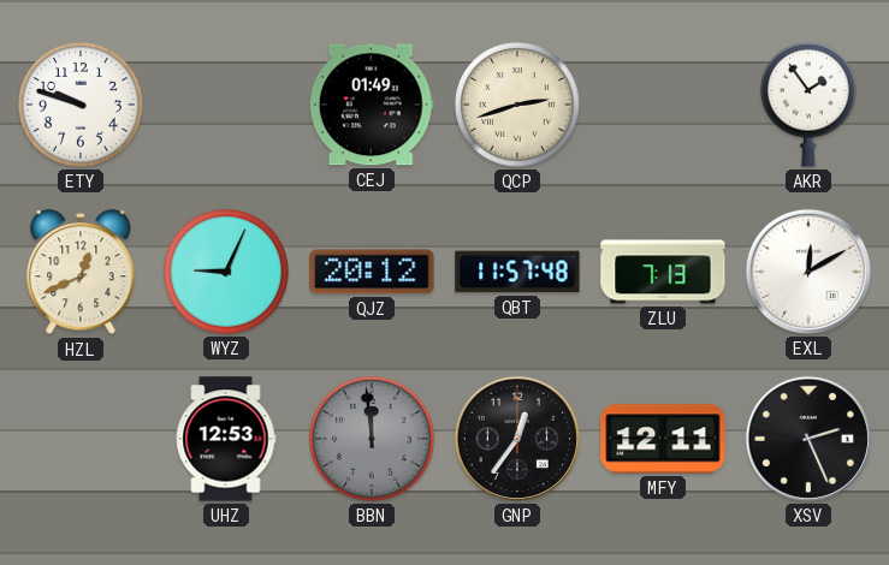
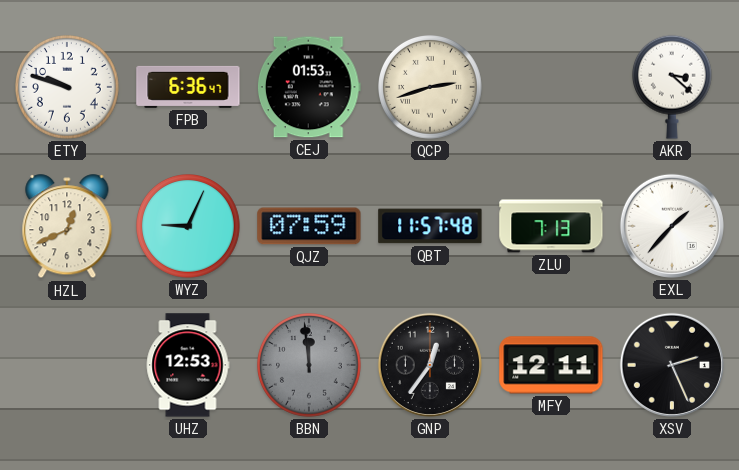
FPB: none -> 6:36 (188, 87)
CEJ: 01:49 -> 01:53 (309, 87)
AKR: 1:54 -> 3:22 (672, 87)
QJZ: 20:12 -> 07:59 (309, 226)
EXL: 12:10 -> 1:37 (672, 226)
